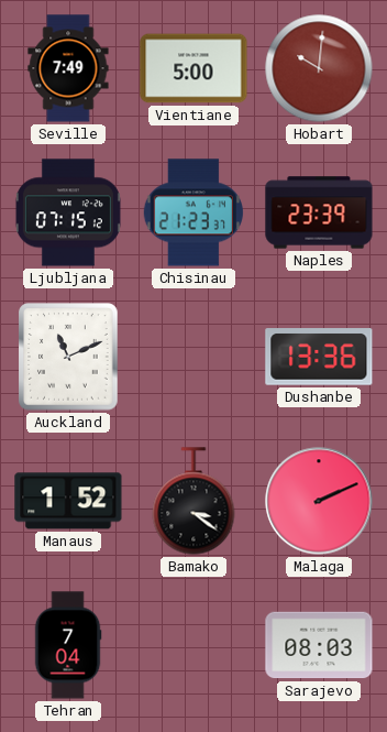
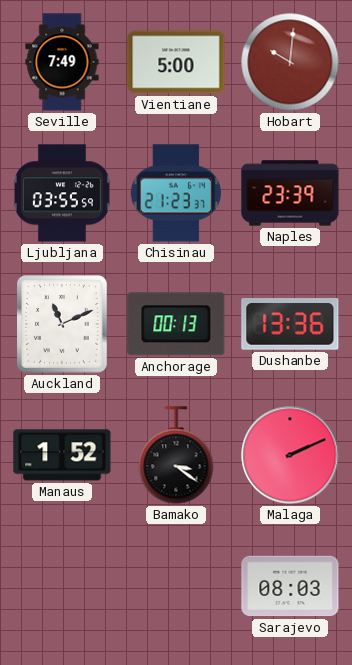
Ljubljana: 07:15 -> 03:55 (62, 193)
Anchorage: none -> 00:13 (176, 324)
Tehran: 7:04 -> none (68, 645)
